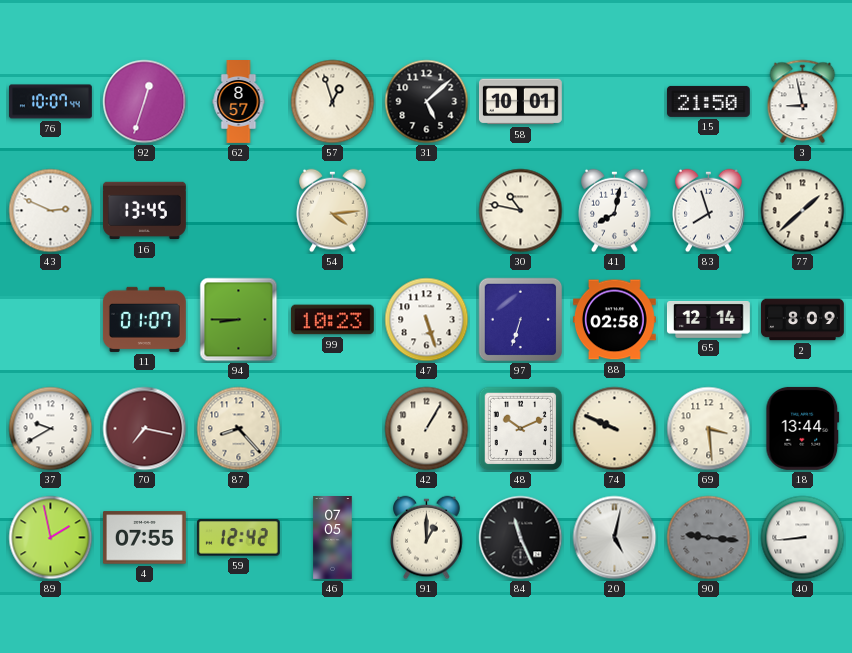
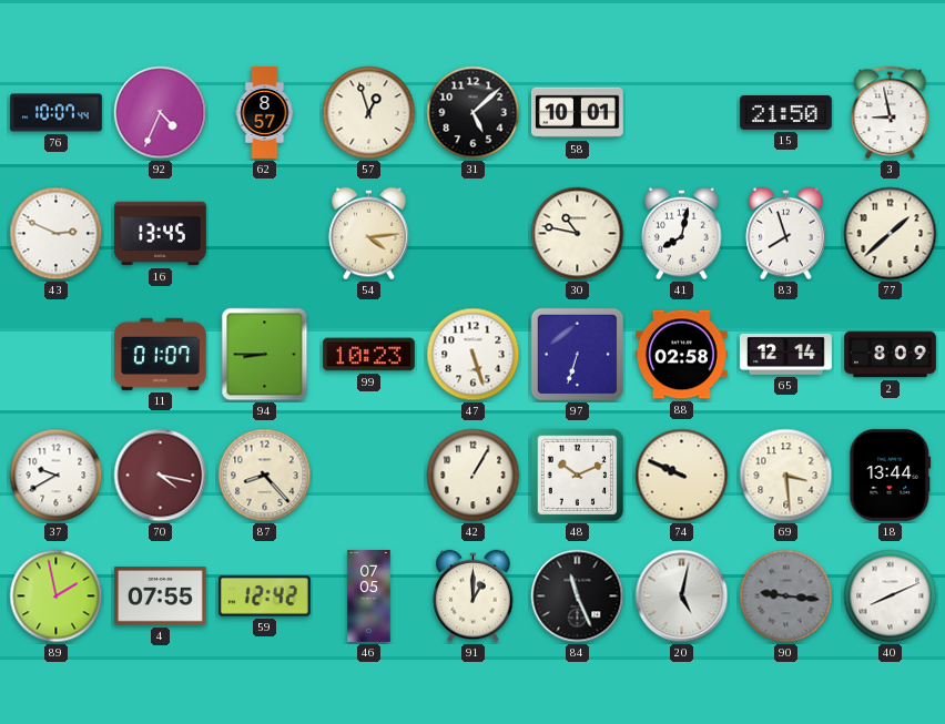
92: 12:33 -> 4:34 (161, 113)
70: 7:17 -> 4:17 (161, 476)
40: 8:44 -> 8:11 (891, 596)
